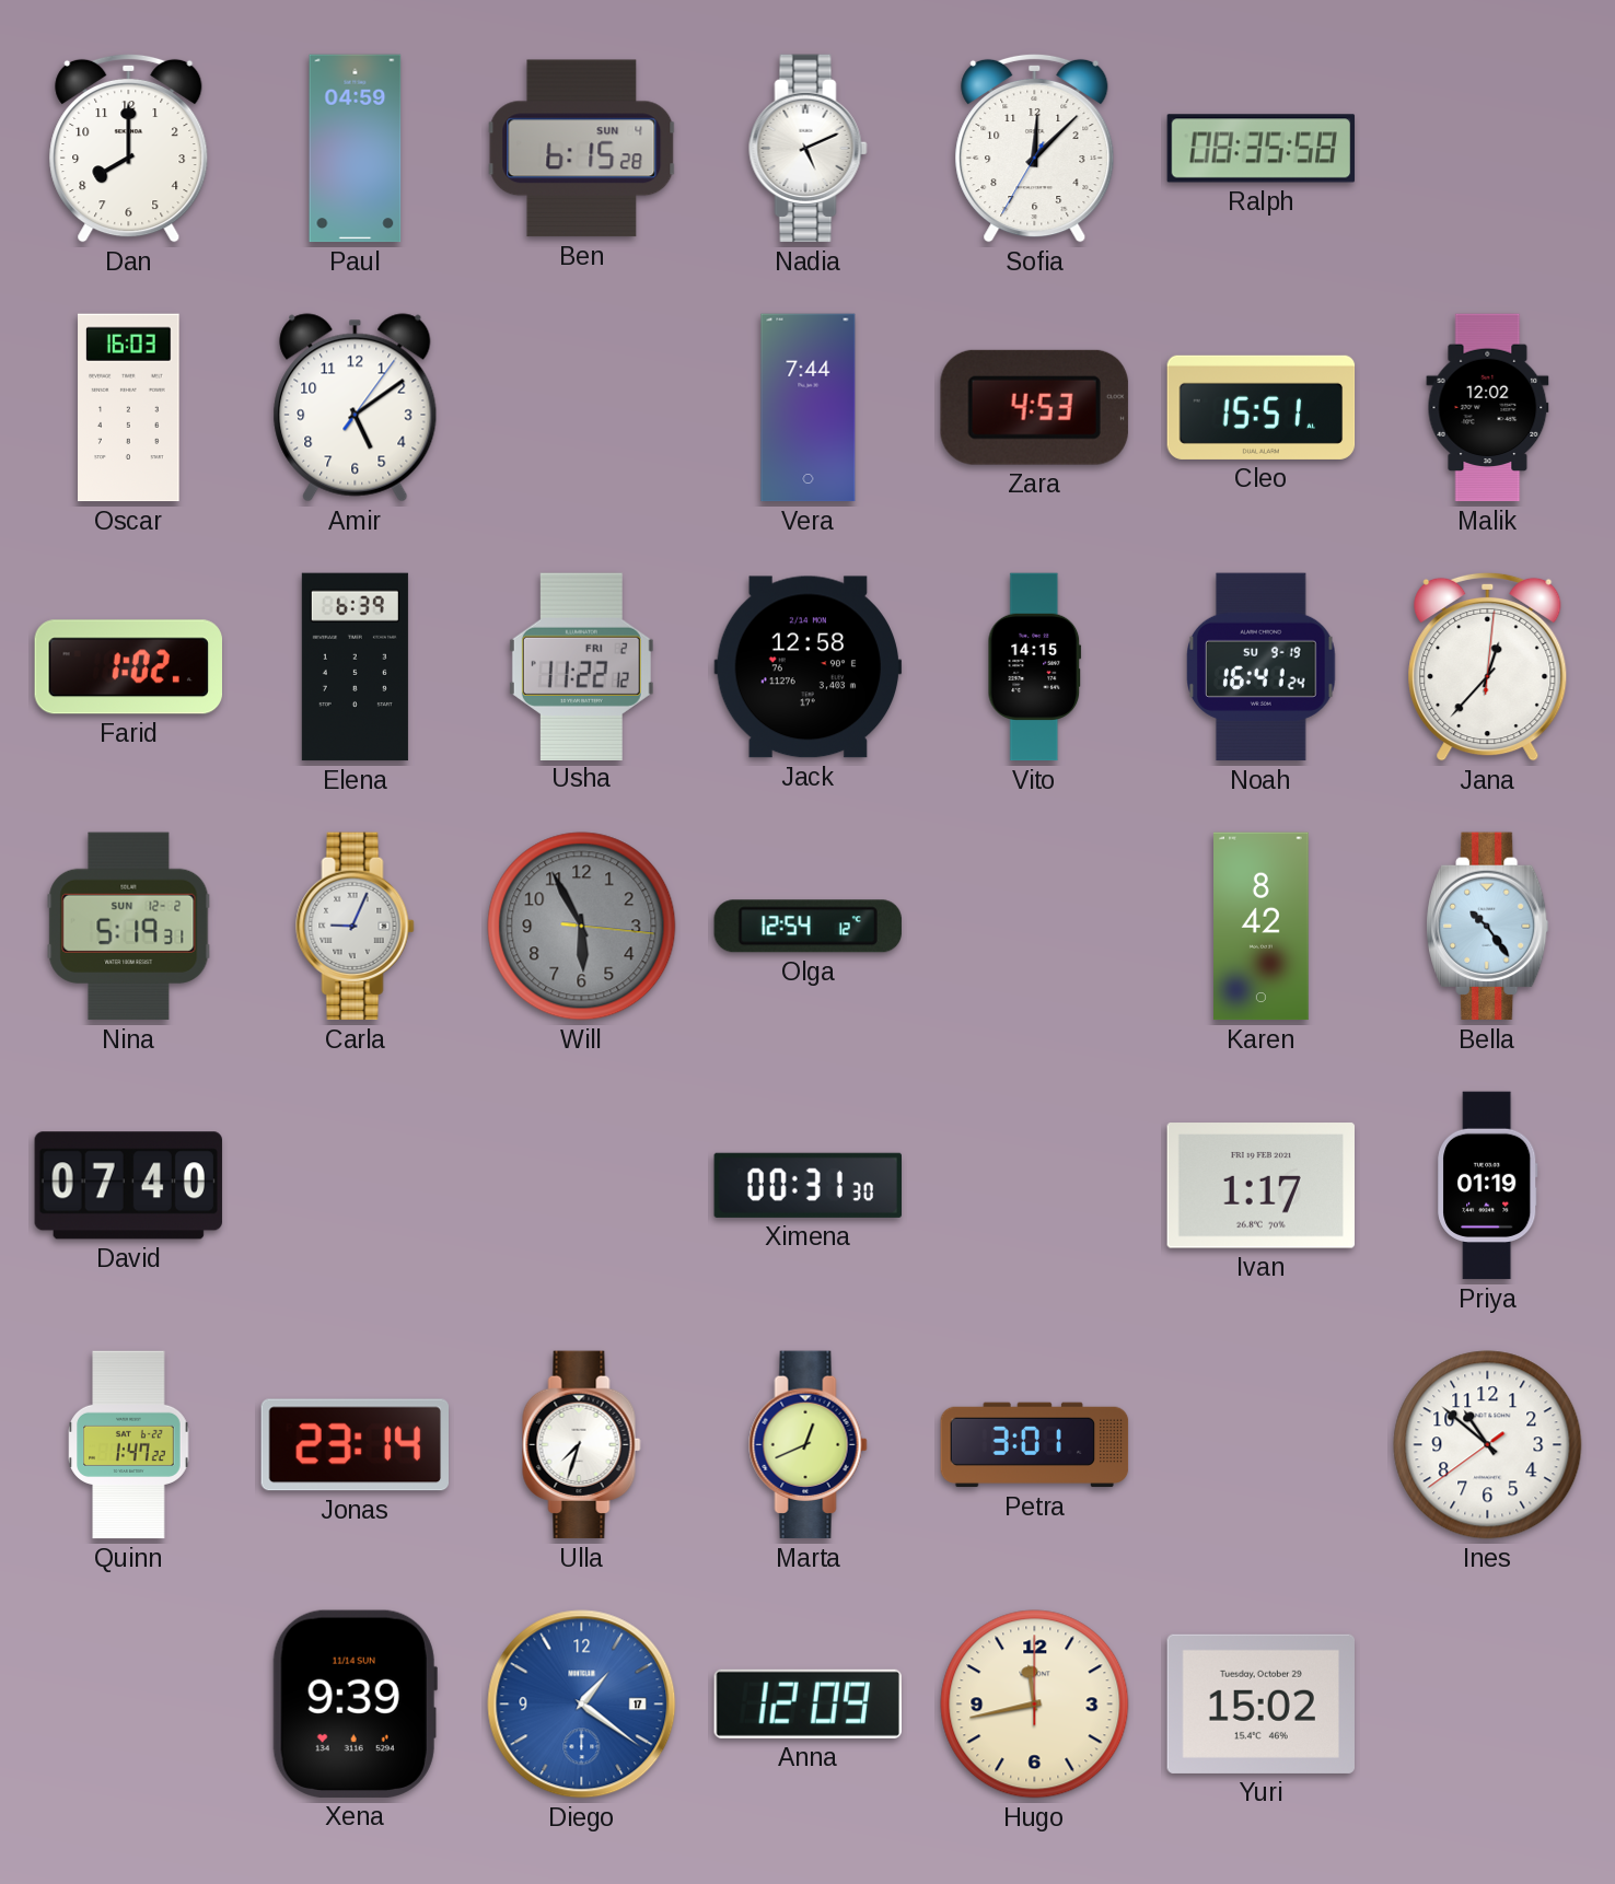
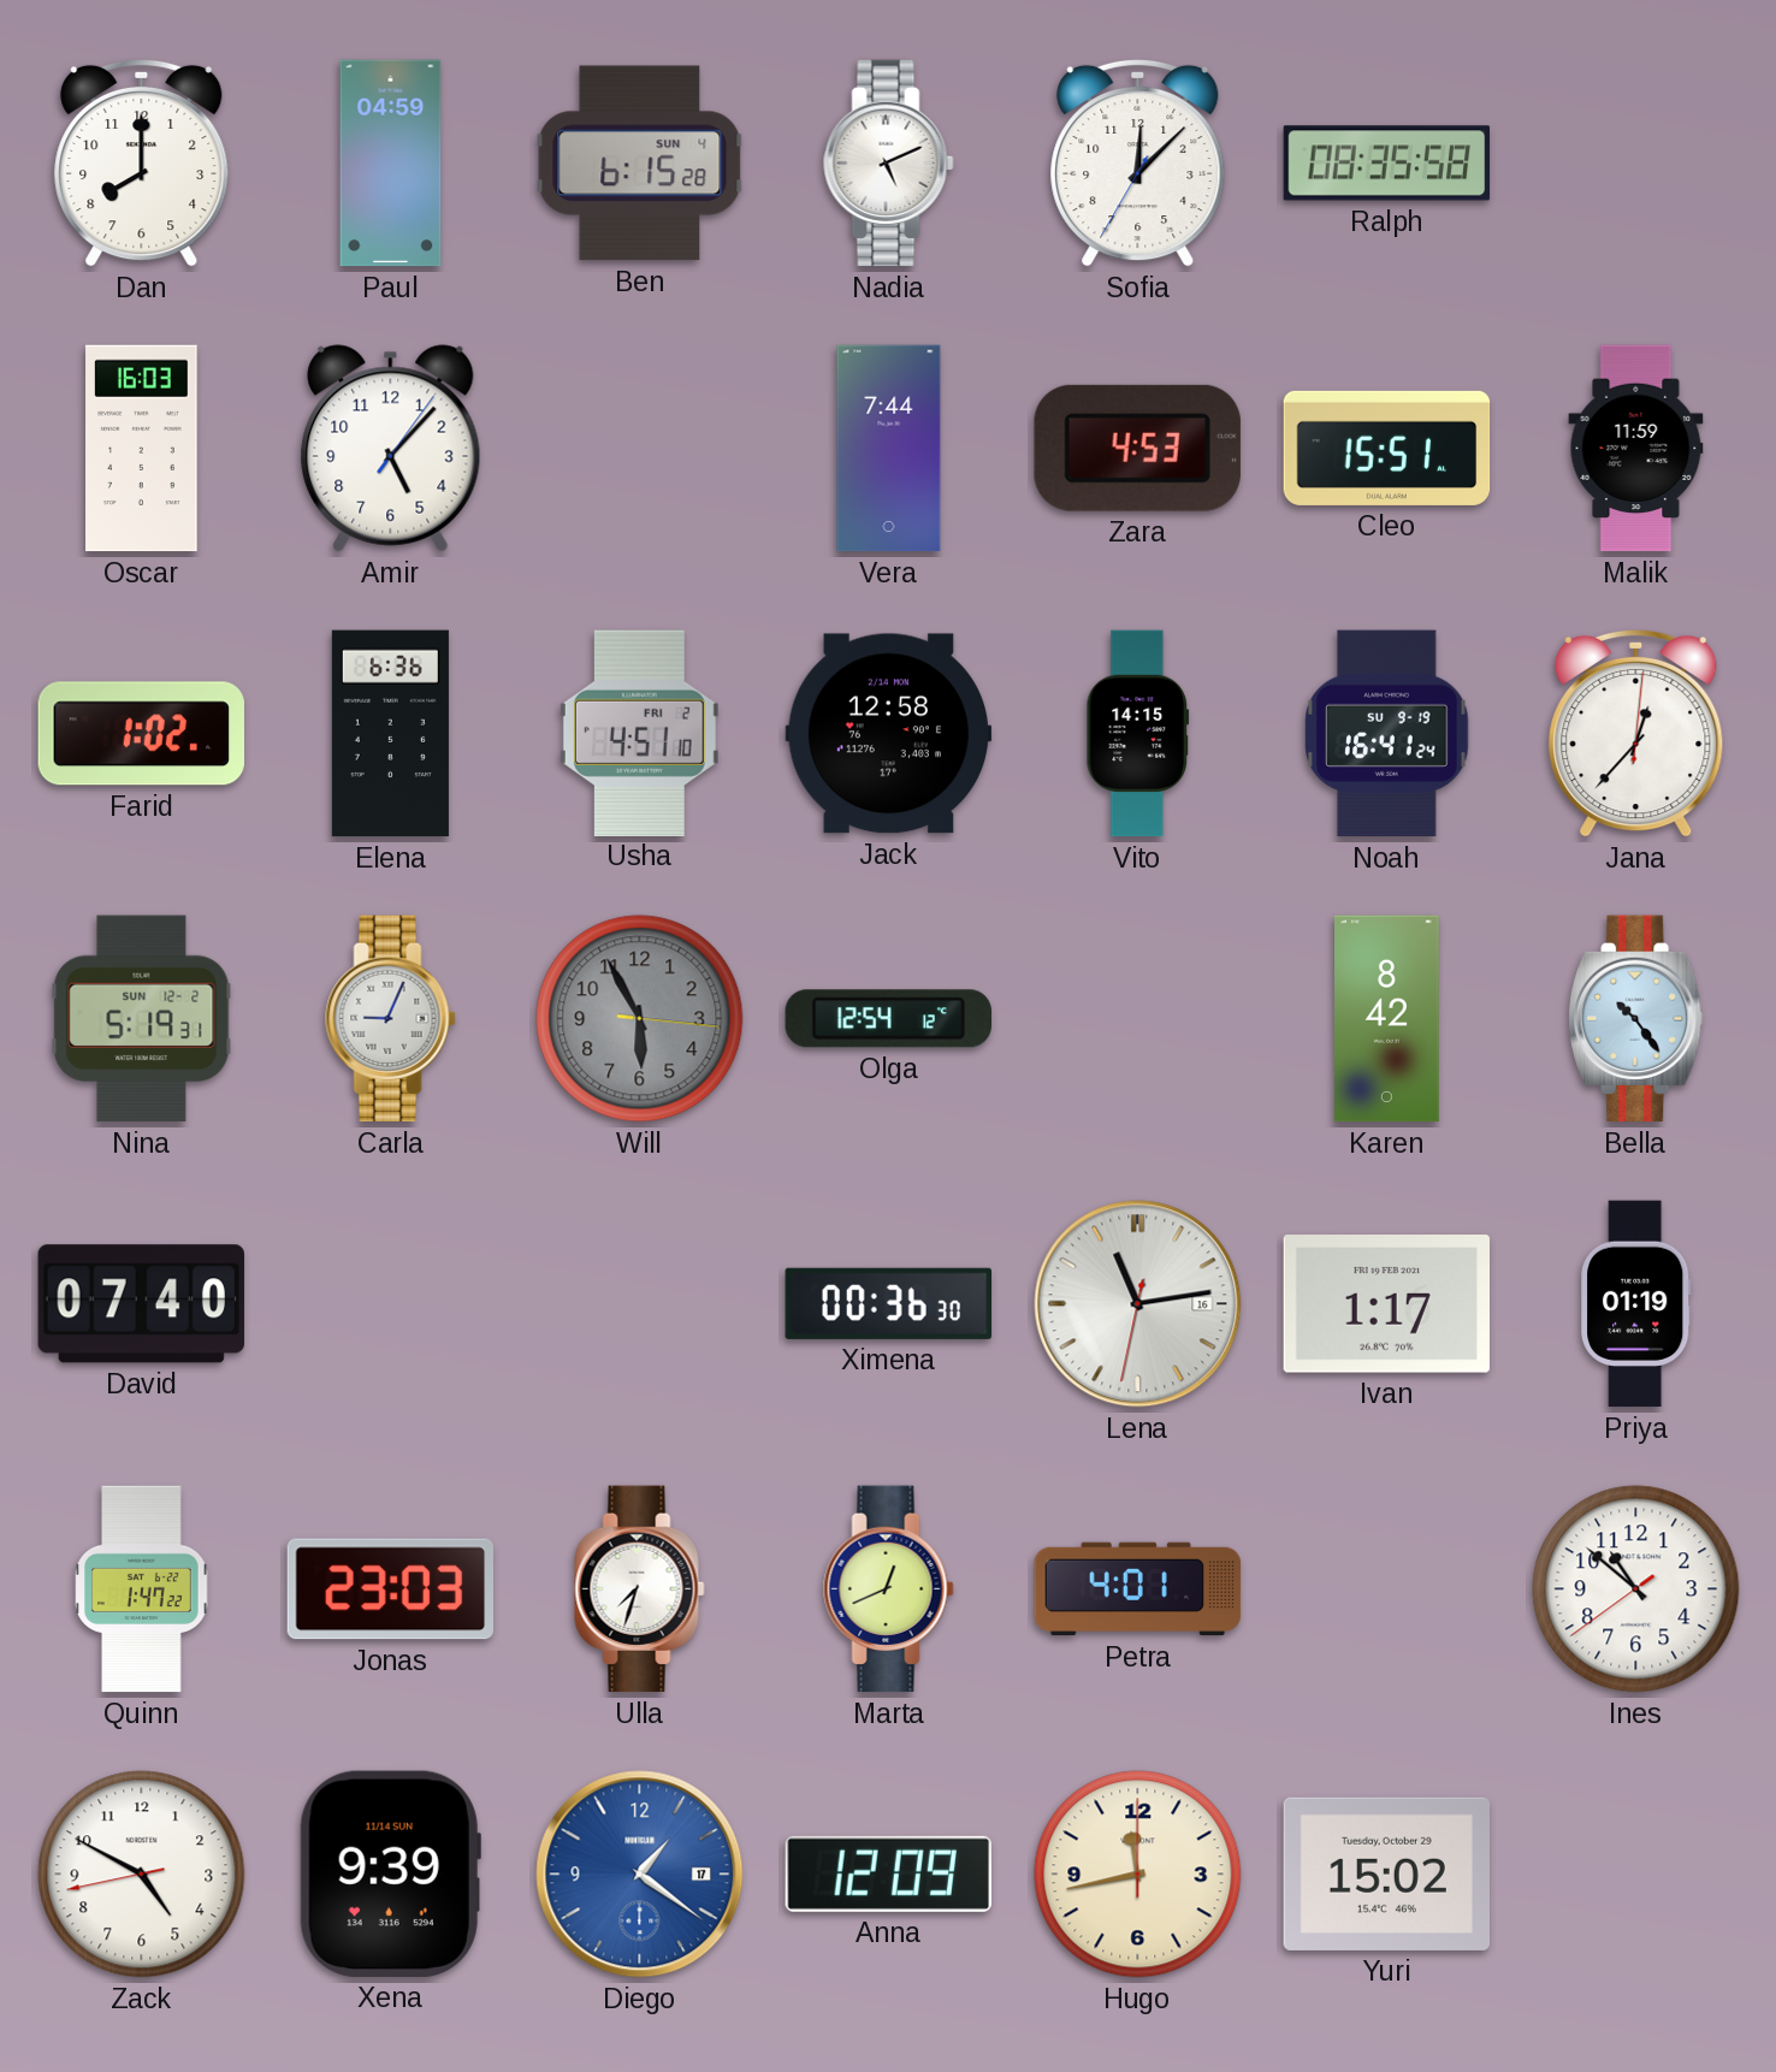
Amir: 5:09 -> 5:07 (391, 449)
Malik: 12:02 -> 11:59 (1636, 449)
Elena: 6:39 -> 6:36 (390, 734)
Usha: 11:22 -> 4:51 (639, 733)
Ximena: 00:31 -> 00:36 (888, 1303)
Lena: none -> 11:13 (1138, 1304)
Jonas: 23:14 -> 23:03 (391, 1589)
Petra: 3:01 -> 4:01 (1138, 1589)
Zack: none -> 4:49 (142, 1875)
